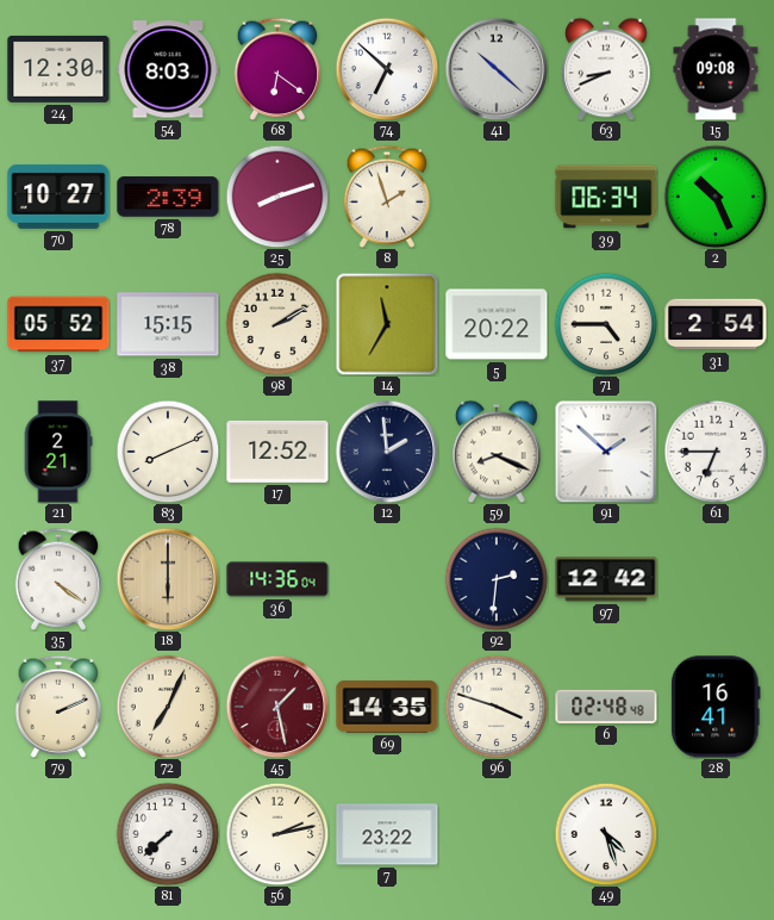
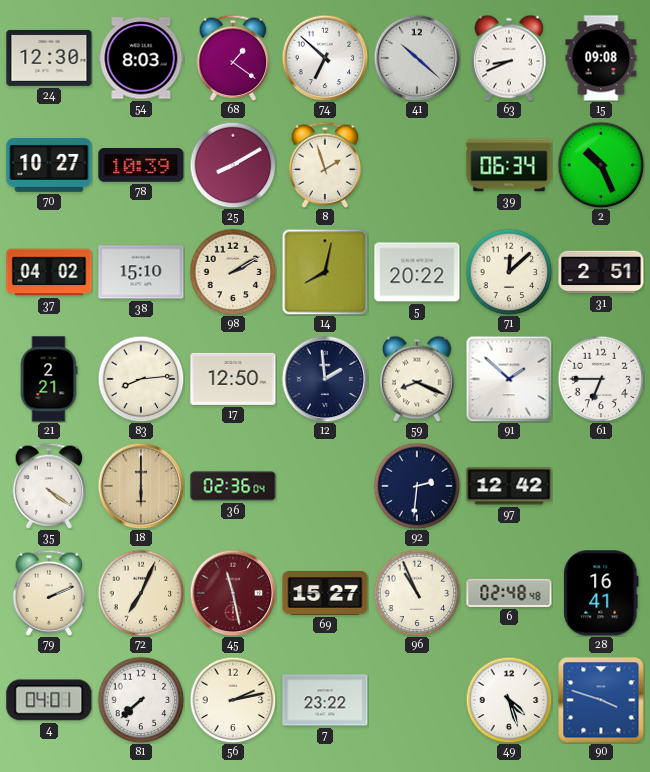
68: 6:21 -> 1:21 (233, 58)
78: 2:39 -> 10:39 (141, 165)
25: 8:12 -> 8:10 (233, 165)
37: 05:52 -> 04:02 (49, 272)
38: 15:15 -> 15:10 (141, 272)
14: 11:35 -> 8:02 (325, 272)
71: 4:45 -> 12:08 (509, 272)
31: 2:54 -> 2:51 (601, 272)
83: 8:11 -> 8:14 (141, 379)
17: 12:52 -> 12:50 (233, 379)
36: 14:36 -> 02:36 (233, 486)
45: 1:28 -> 11:28 (233, 593)
69: 14:35 -> 15:27 (325, 593)
96: 3:48 -> 10:56 (417, 593)
4: none -> 04:01 (49, 700)
90: none -> 3:48 (601, 700)
